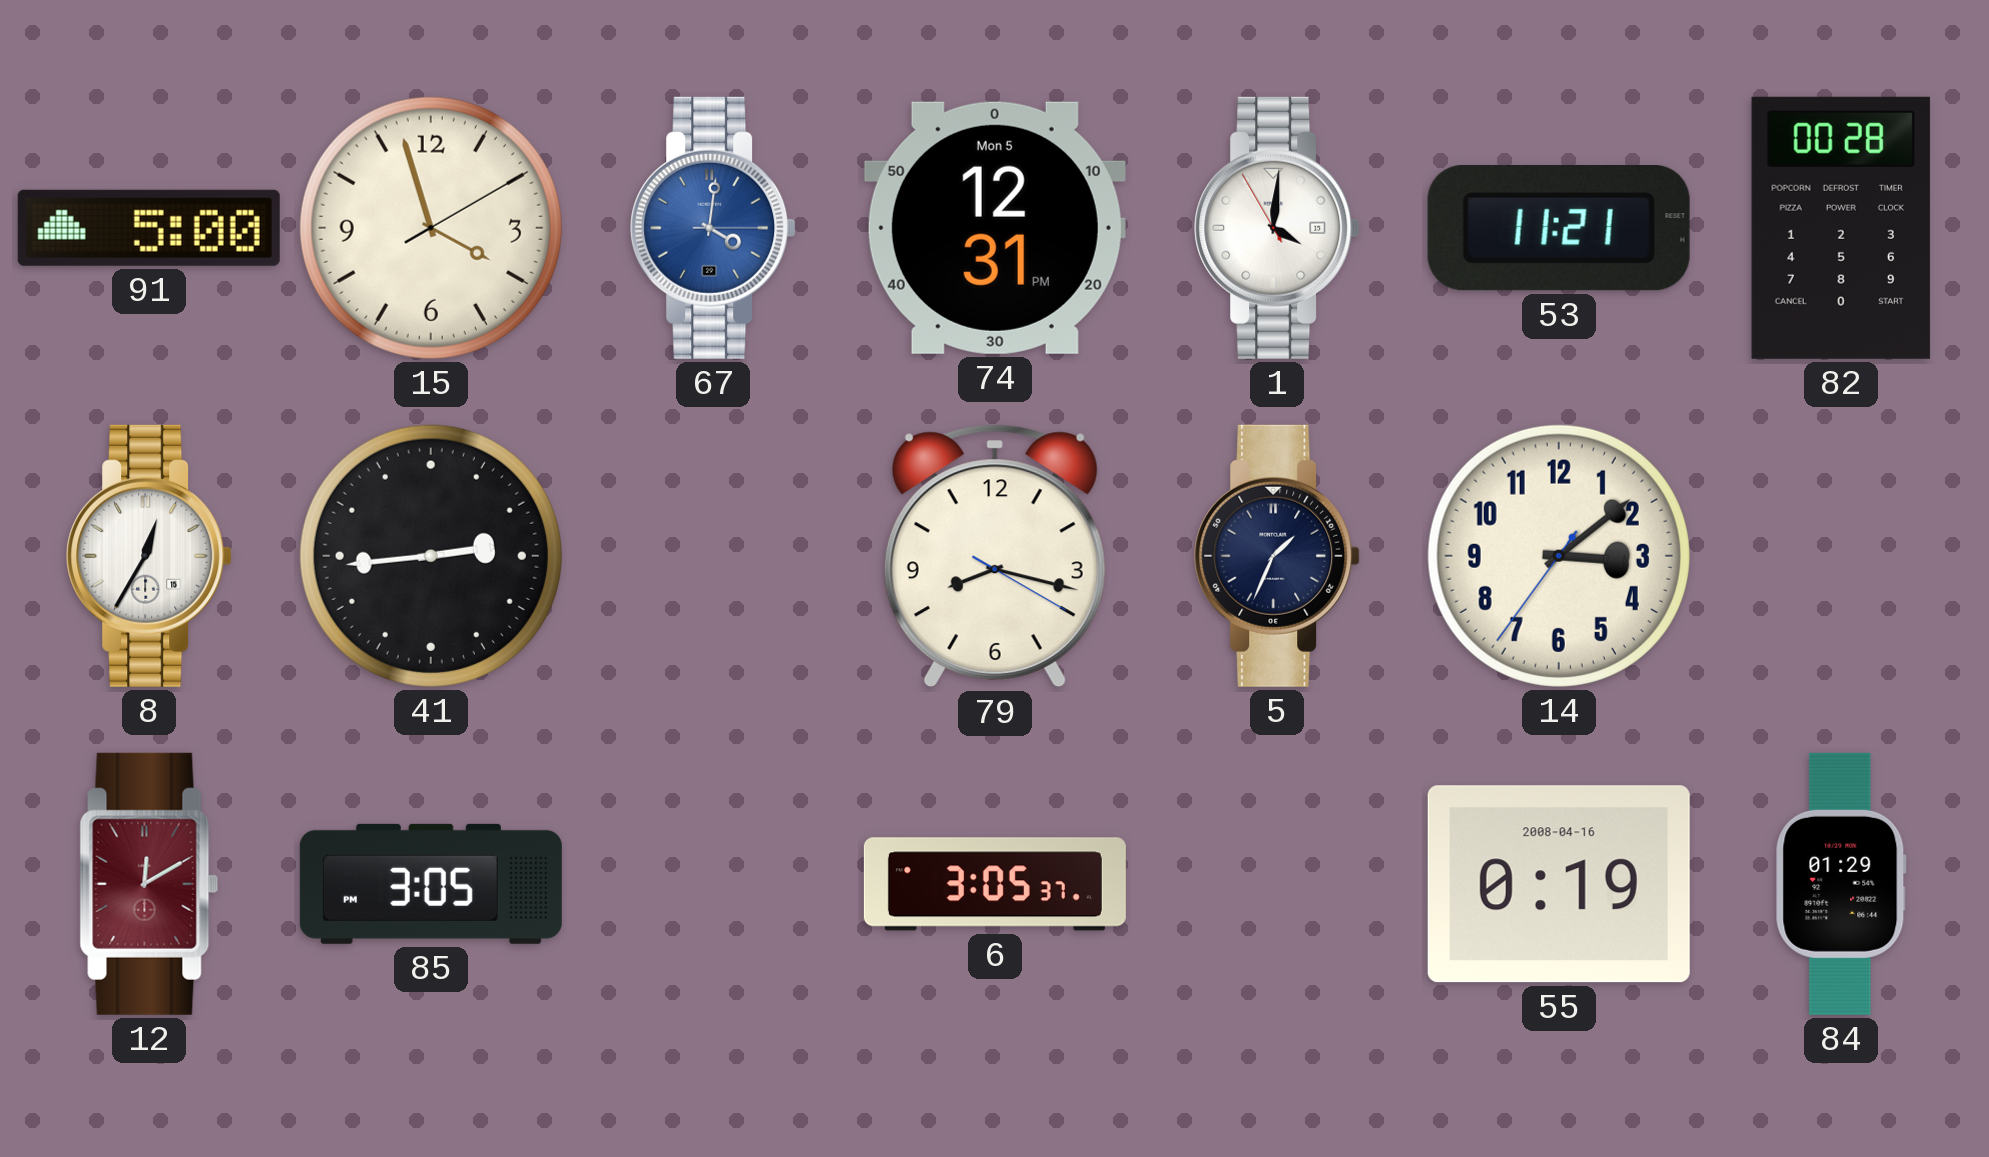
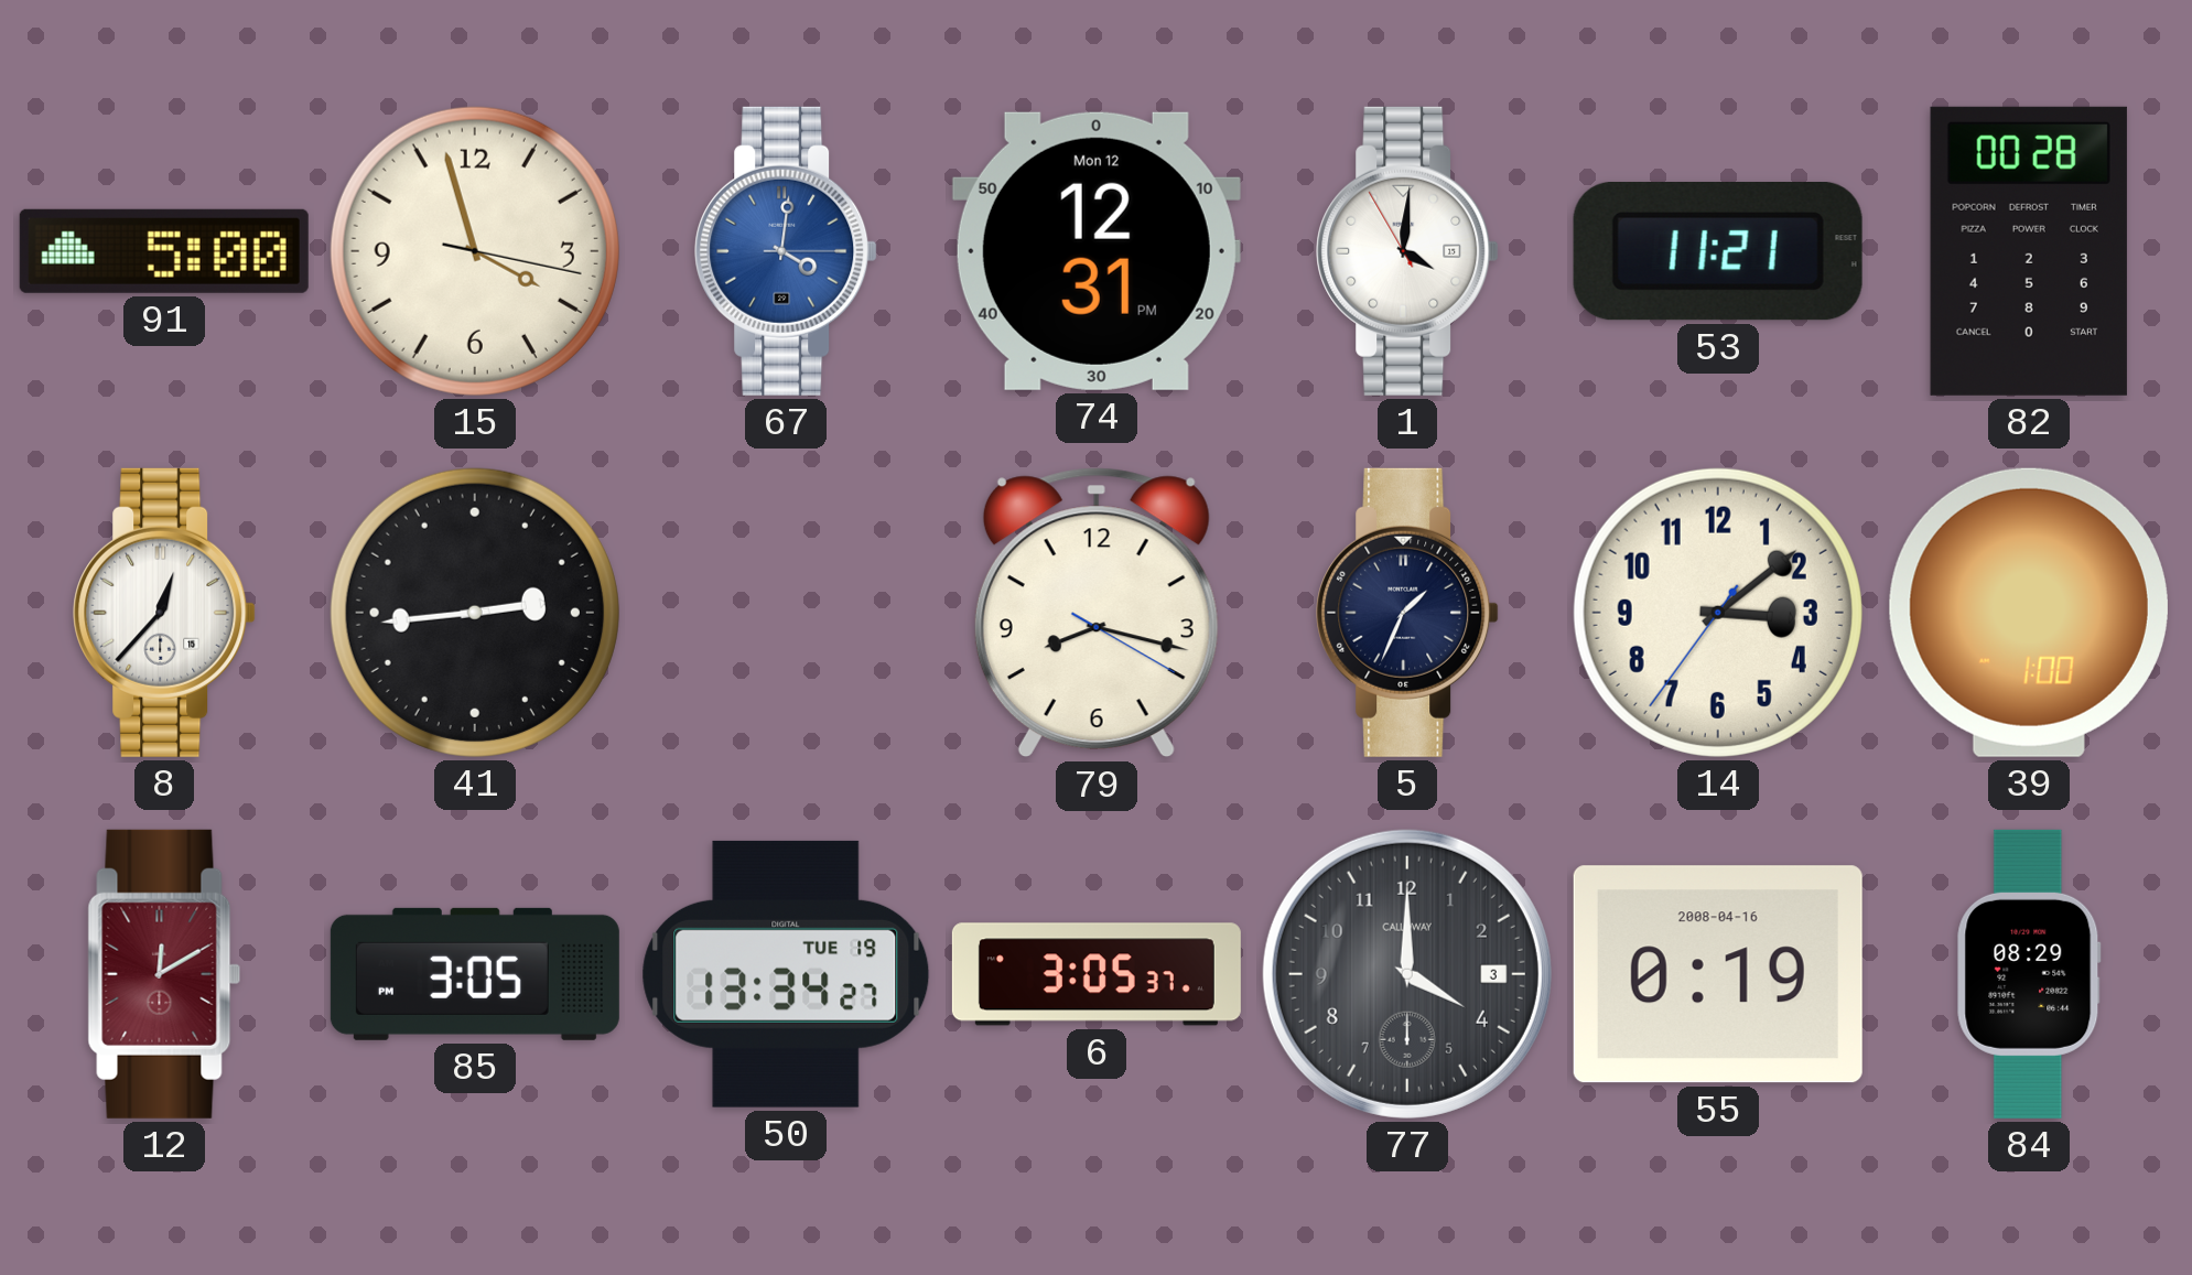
15: 3:57:10 -> 3:57:17 (475, 251)
74 date: Mon 5 -> Mon 12 (1097, 251)
8: 12:35 -> 12:37 (164, 613)
39: none -> 1:00 (2029, 613)
50: none -> 13:34 (786, 974)
77: none -> 4:00 (1407, 974)
84: 01:29 -> 08:29 (2029, 974)
